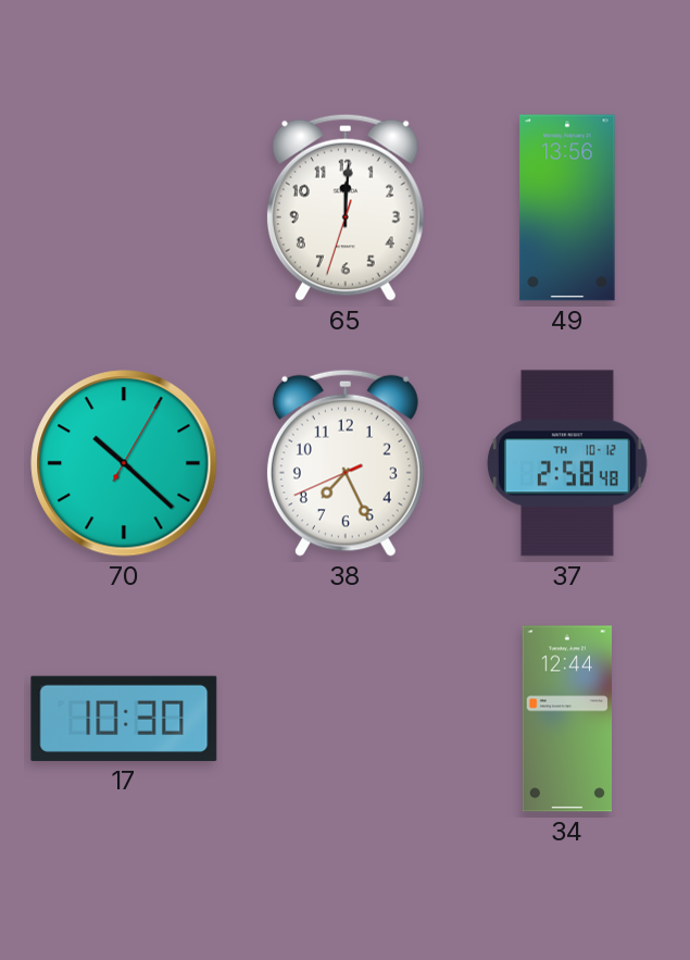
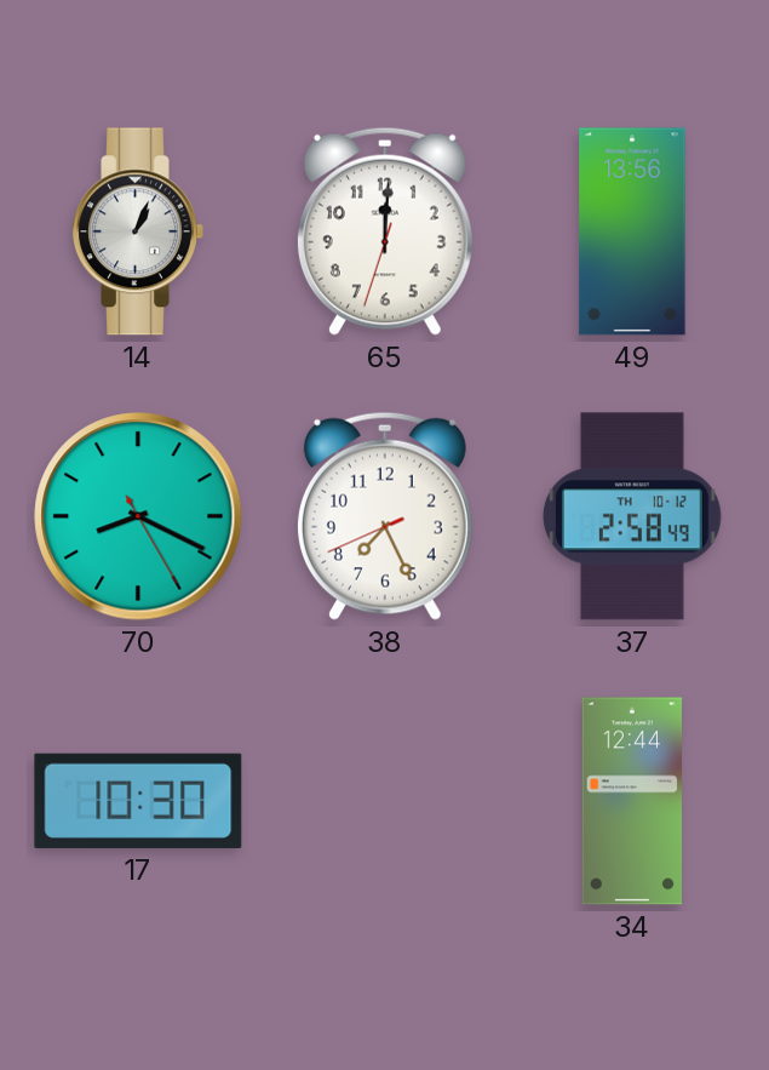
14: none -> 1:04 (138, 231)
70: 10:22 -> 8:19 (138, 516)
37: 2:58:48 -> 2:58:49 (632, 516)
